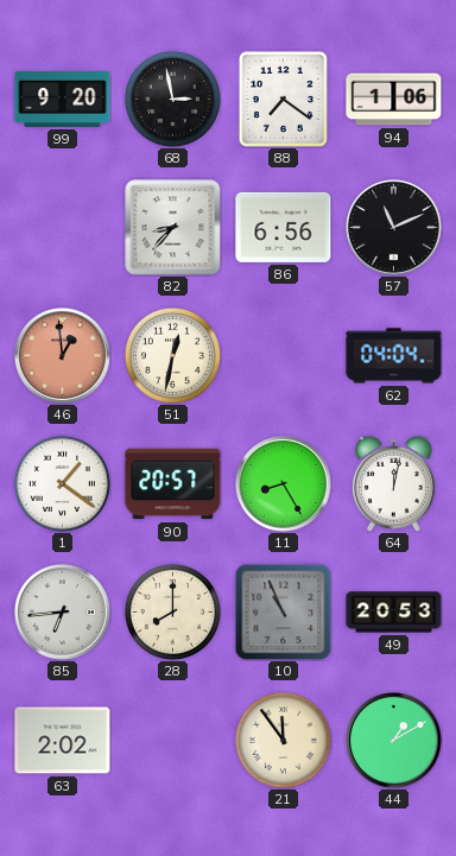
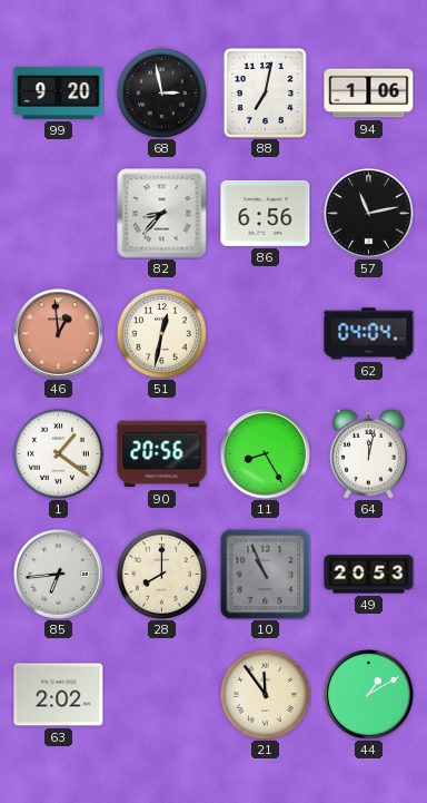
88: 7:21 -> 7:02 (265, 92)
57: 11:11 -> 11:13 (369, 214)
90: 20:57 -> 20:56 (162, 454)
